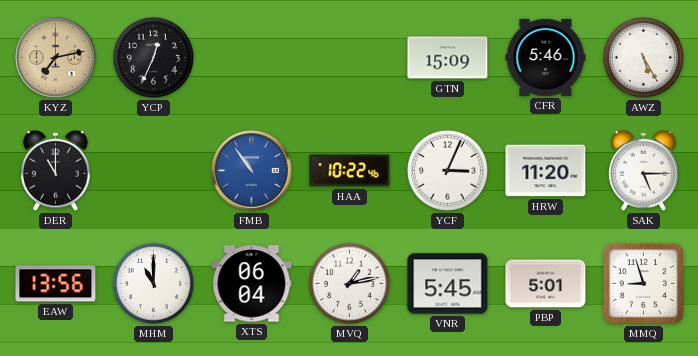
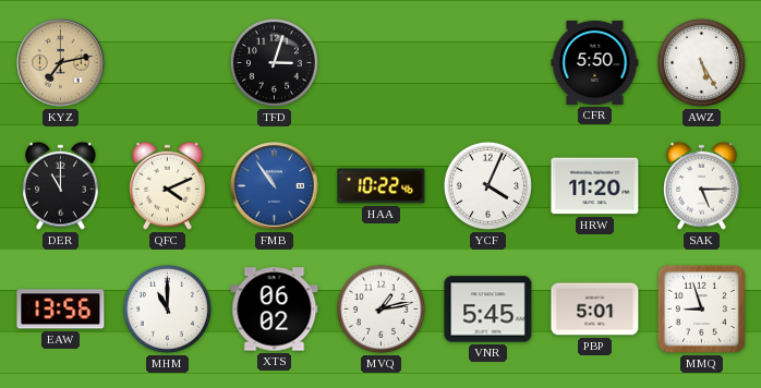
YCP: 12:34 -> none (153, 57)
TFD: none -> 3:03 (274, 62)
GTN: 15:09 -> none (448, 58)
CFR: 5:46 -> 5:50 (595, 62)
QFC: none -> 4:11 (168, 185)
YCF: 3:04 -> 4:04 (487, 185)
XTS: 06:04 -> 06:02 (275, 310)
